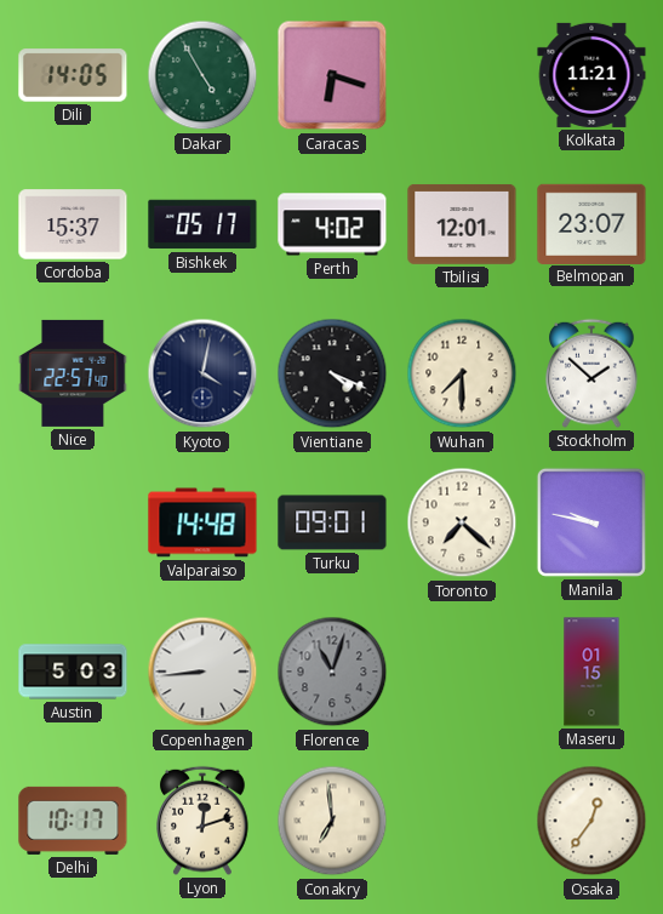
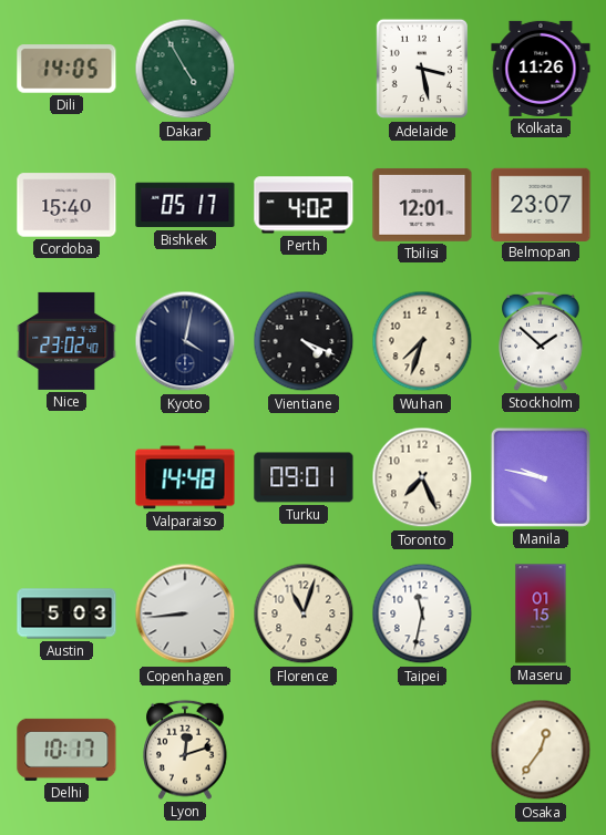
Caracas: 6:18 -> none (332, 75)
Adelaide: none -> 3:28 (421, 69)
Kolkata: 11:21 -> 11:26 (541, 69)
Cordoba: 15:37 -> 15:40 (66, 205)
Nice: 22:57 -> 23:02 (66, 341)
Wuhan: 7:30 -> 7:33 (422, 341)
Toronto: 7:22 -> 7:26 (422, 477)
Florence dial: grey -> cream (304, 614)
Taipei: none -> 11:32 (422, 614)
Conakry: 6:59 -> none (332, 821)
